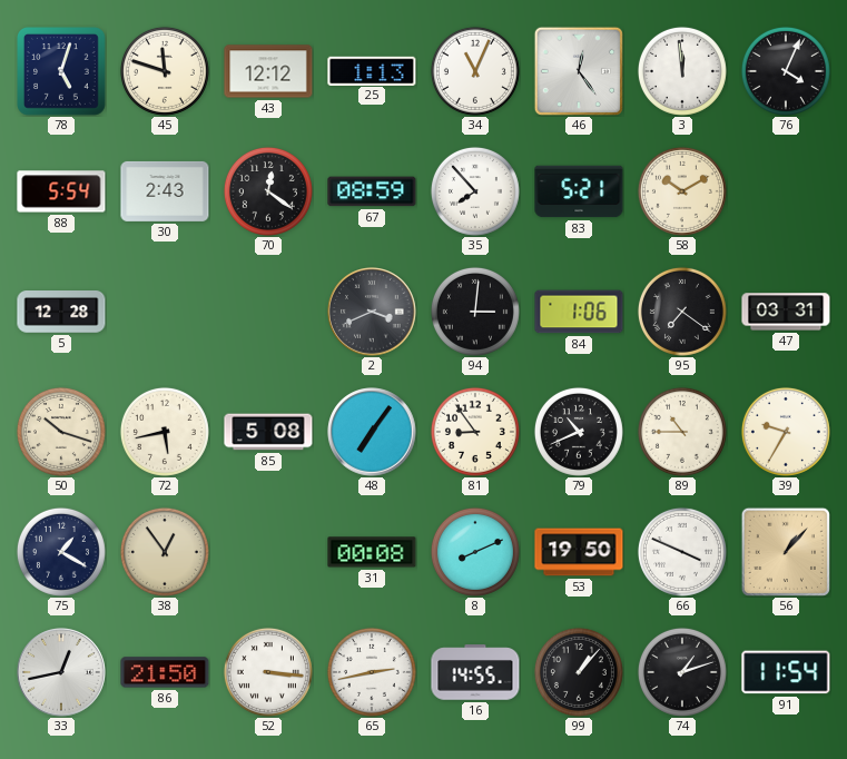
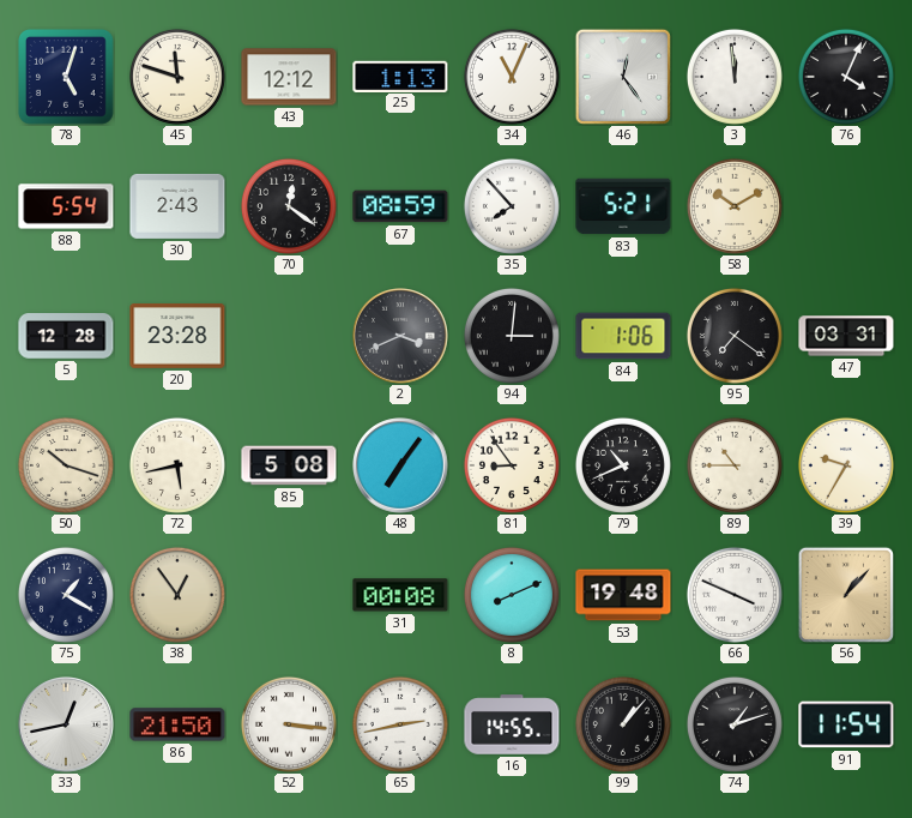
20: none -> 23:28 (177, 337)
53: 19:50 -> 19:48 (623, 595)
